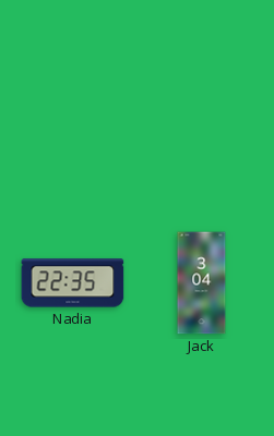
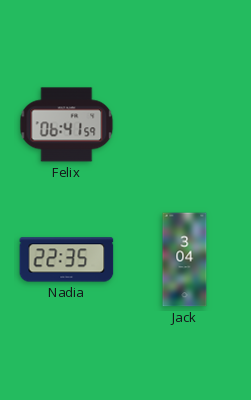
Felix: none -> 06:41 (67, 125)
